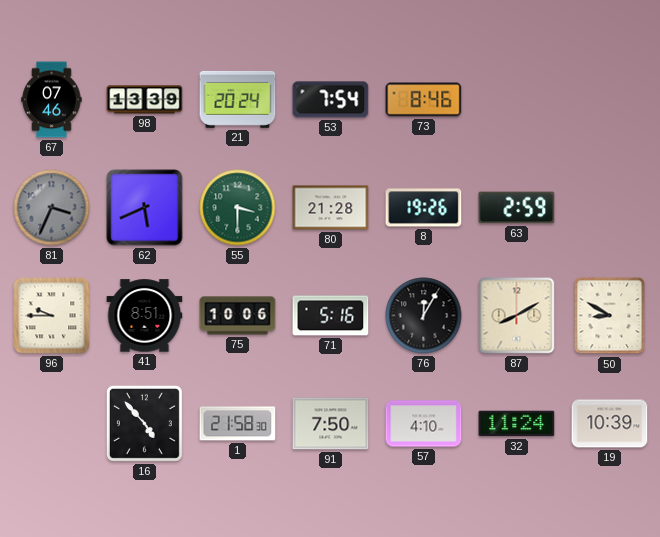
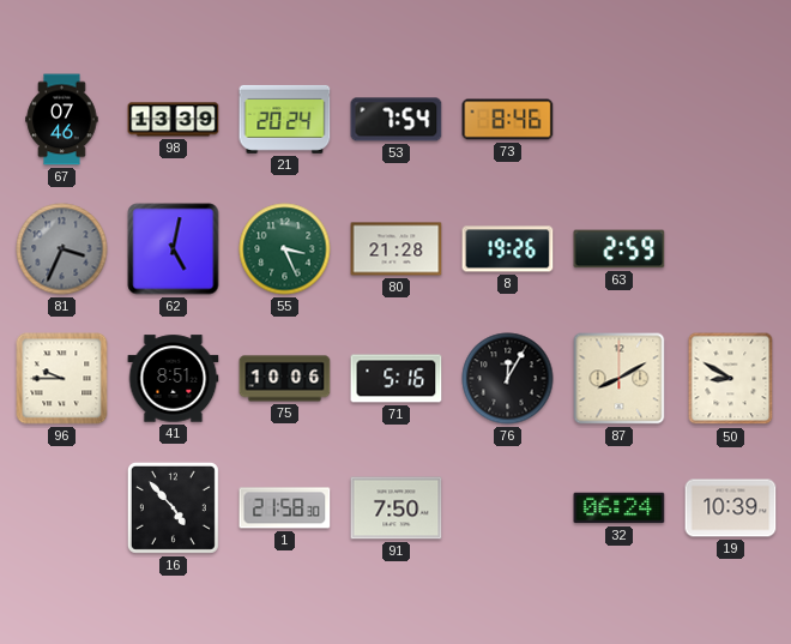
62: 5:41 -> 5:02 (174, 249)
55: 3:30 -> 3:26 (285, 249)
57: 4:10 -> none (424, 424)
32: 11:24 -> 06:24 (620, 508)
